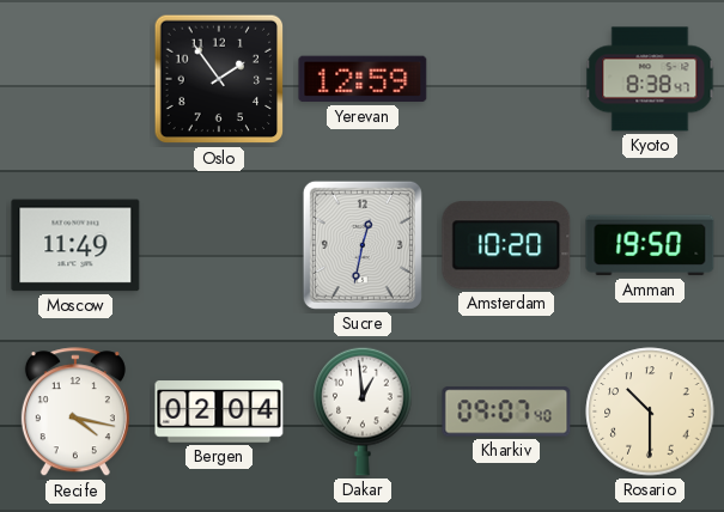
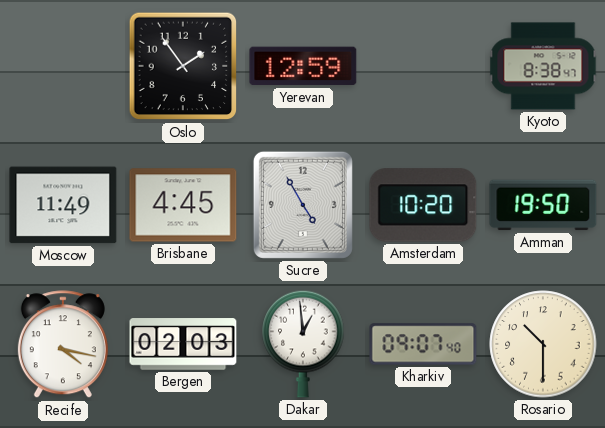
Brisbane: none -> 4:45 (183, 205)
Sucre: 12:32 -> 4:55 (303, 205)
Bergen: 02:04 -> 02:03 (183, 344)
